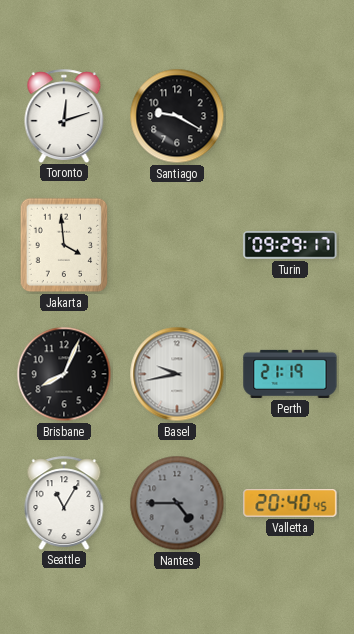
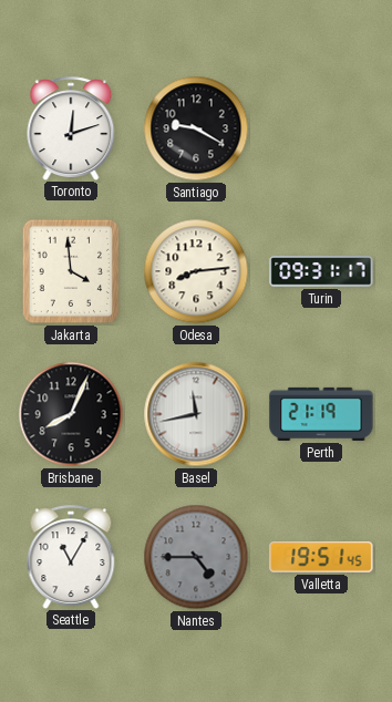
Odesa: none -> 8:14 (196, 271)
Turin: 09:29 -> 09:31 (321, 271)
Basel: 9:43 -> 11:43 (196, 414)
Valletta: 20:40 -> 19:51 (321, 558)
